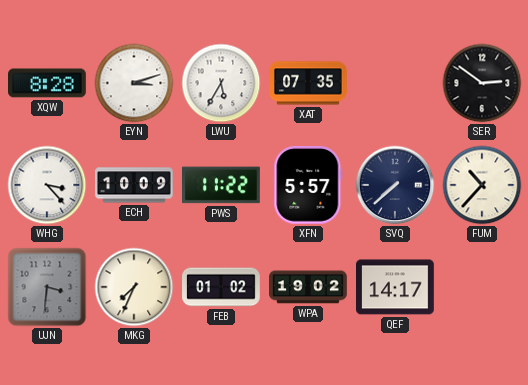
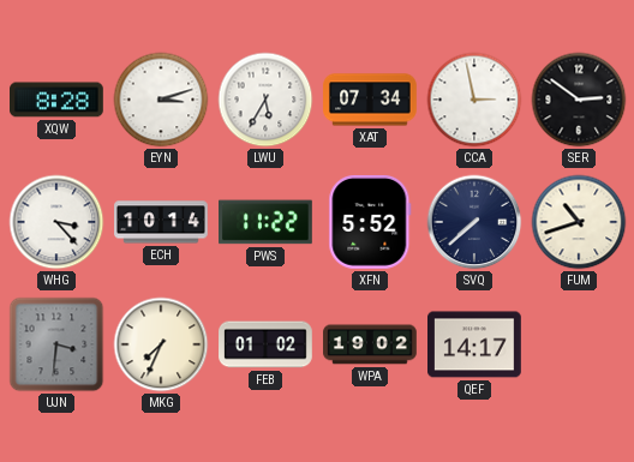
XAT: 07:35 -> 07:34 (370, 100)
CCA: none -> 2:58 (474, 100)
ECH: 10:09 -> 10:14 (161, 222)
XFN: 5:57 -> 5:52 (370, 223)
FUM: 10:37 -> 10:42 (579, 222)
